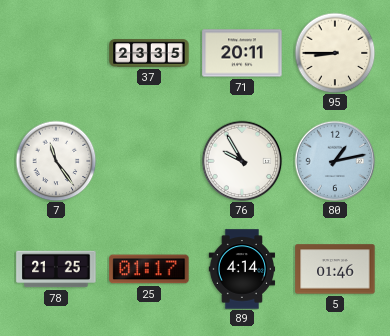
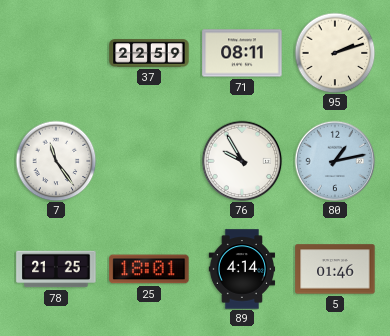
37: 23:35 -> 22:59 (149, 53)
71: 20:11 -> 08:11 (242, 53)
95: 8:45 -> 2:12 (335, 53)
25: 01:17 -> 18:01 (149, 269)
